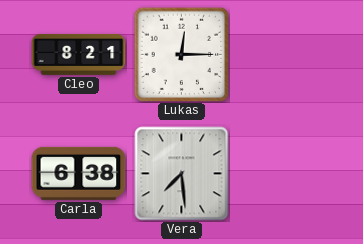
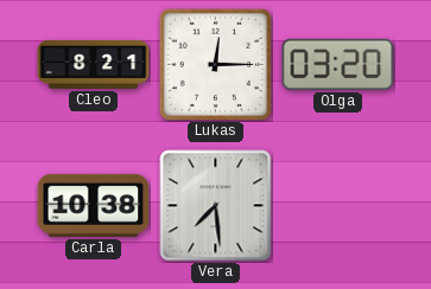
Olga: none -> 03:20 (338, 64)
Carla: 6:38 -> 10:38 (94, 205)
